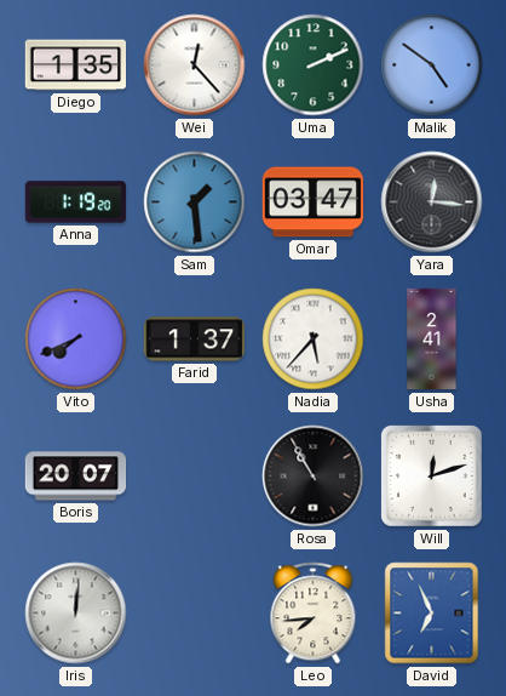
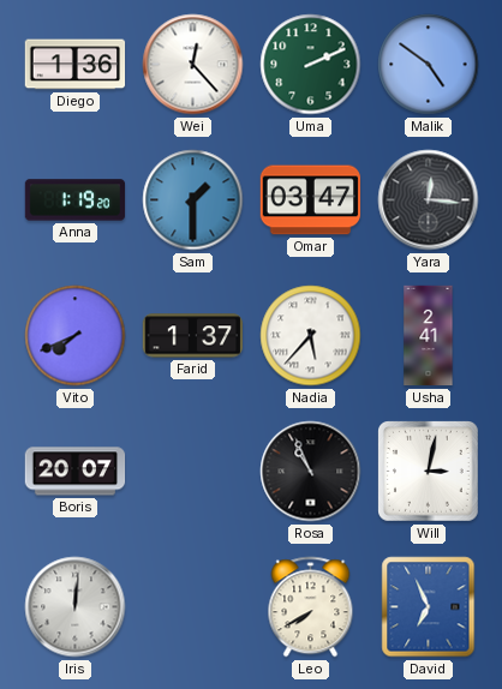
Diego: 1:35 -> 1:36 (76, 65)
Sam: 1:29 -> 1:30 (193, 200)
Rosa: 10:55 -> 10:56 (311, 472)
Will: 12:12 -> 3:02 (429, 472)
Leo: 7:44 -> 7:40 (311, 607)
